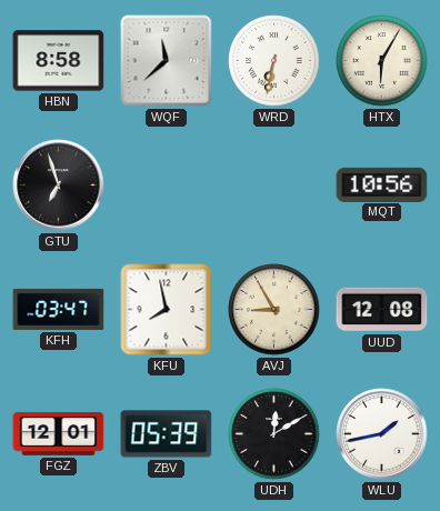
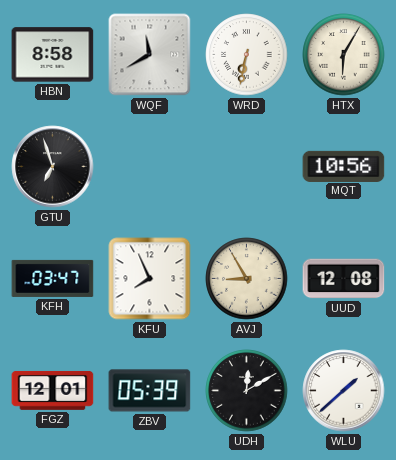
WQF: 11:38 -> 11:40 (150, 55)
KFU: 7:58 -> 7:56 (150, 279)
WLU: 1:43 -> 1:38 (344, 391)
